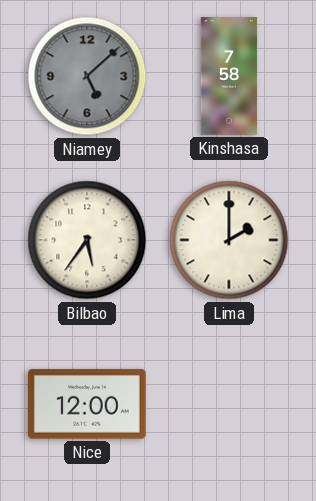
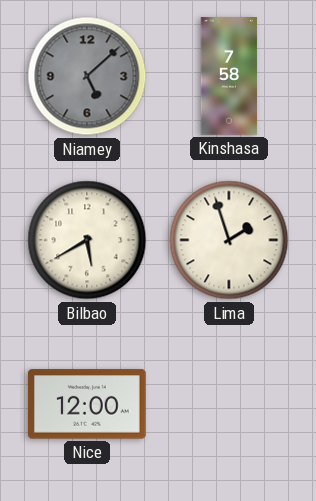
Bilbao: 5:36 -> 5:40 (87, 240)
Lima: 2:00 -> 1:57 (229, 240)
